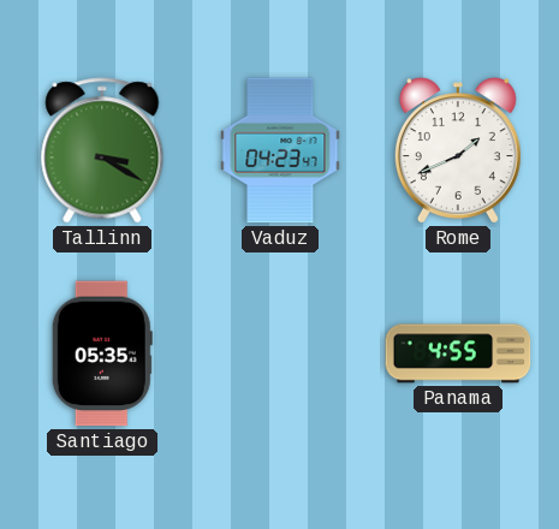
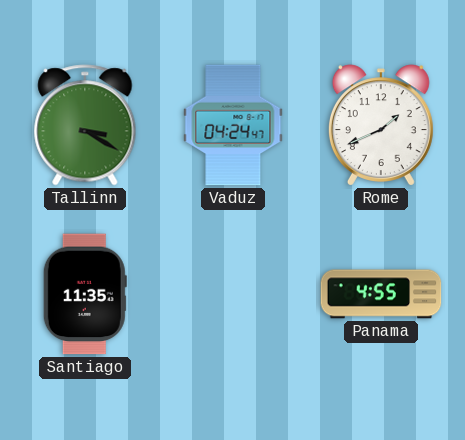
Vaduz: 04:23 -> 04:24 (233, 125)
Santiago: 05:35 -> 11:35 (85, 294)
